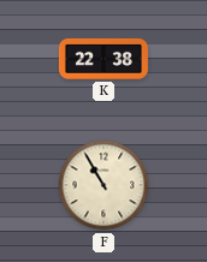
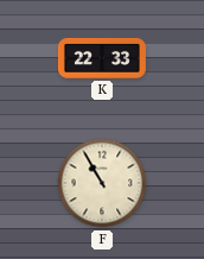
K: 22:38 -> 22:33 (102, 58)
